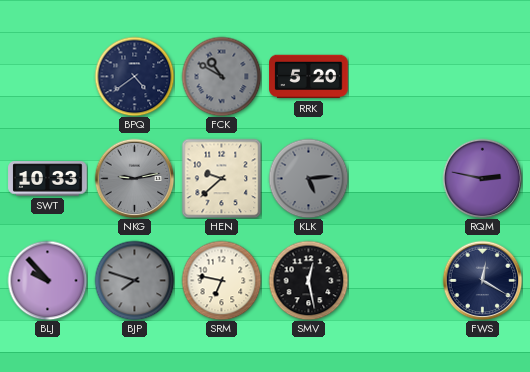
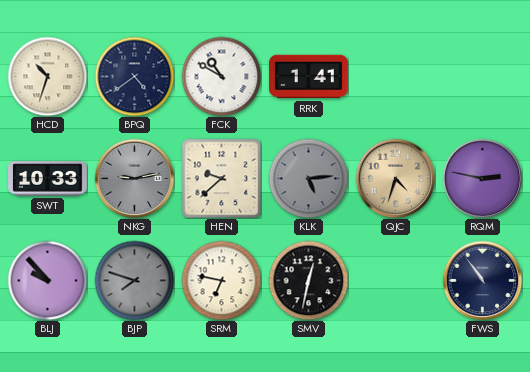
HCD: none -> 10:33 (47, 76)
FCK dial: grey -> white (221, 76)
RRK: 5:20 -> 1:41 (309, 77)
QJC: none -> 4:33 (395, 178)
SMV: 12:28 -> 12:32 (308, 280)
FWS: 12:20 -> 10:54 (482, 280)
